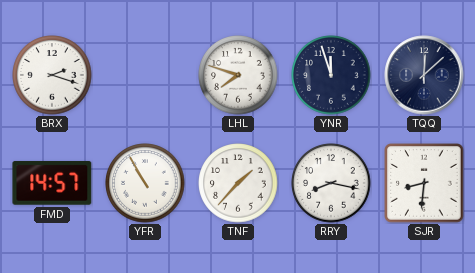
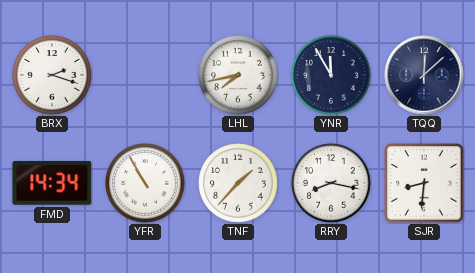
LHL: 7:48 -> 7:43 (238, 75)
YNR: 11:57 -> 11:55 (331, 75)
FMD: 14:57 -> 14:34 (52, 183)
